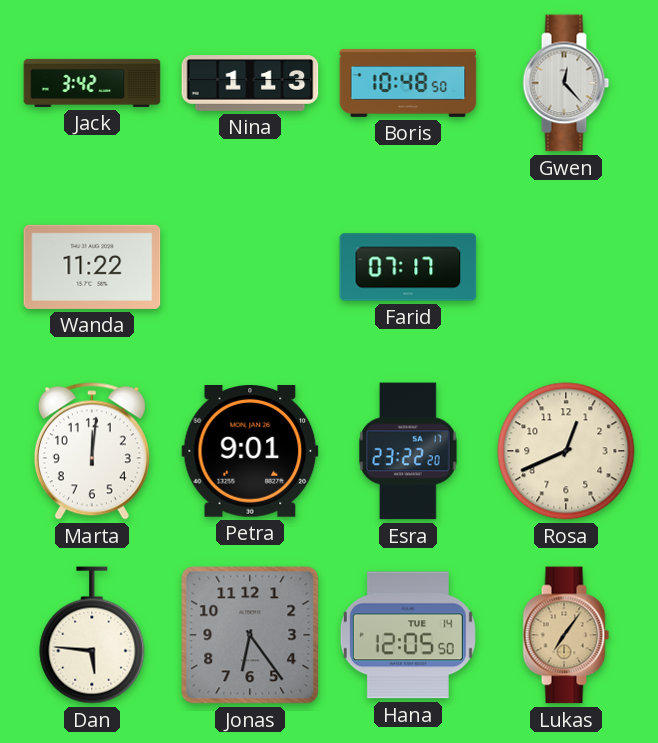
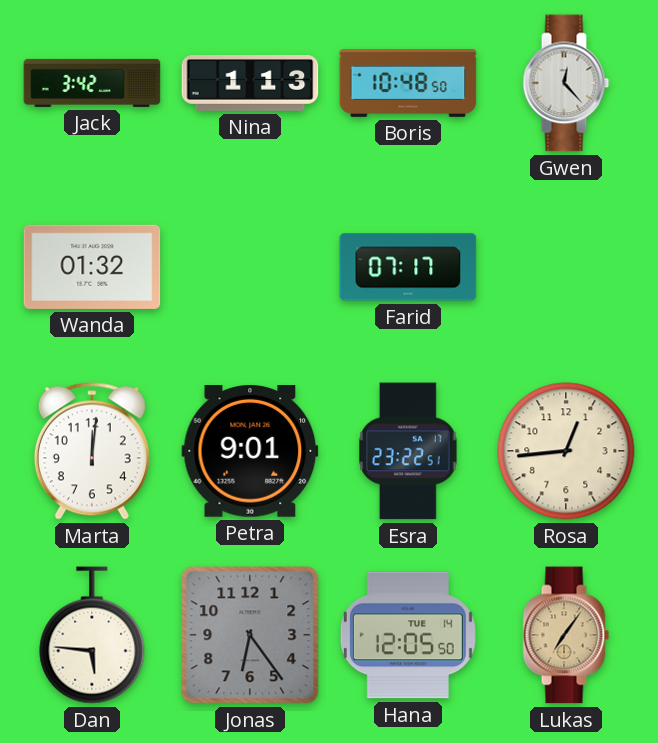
Wanda: 11:22 -> 01:32 (92, 267)
Esra: 23:22:20 -> 23:22:51 (408, 451)
Rosa: 12:41 -> 12:44 (566, 451)
